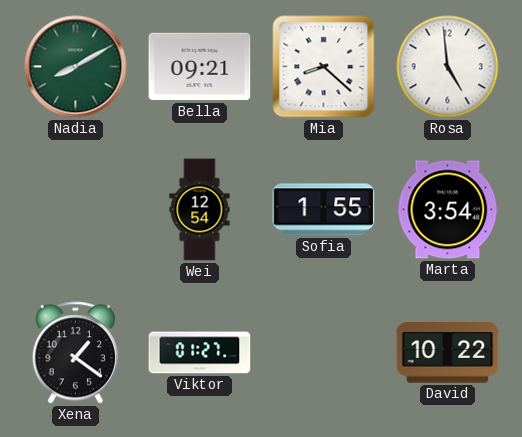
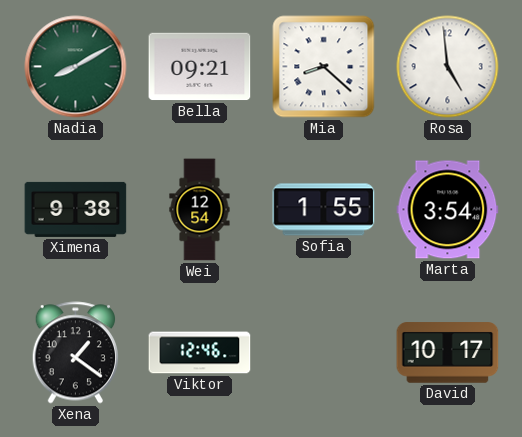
Ximena: none -> 9:38 (76, 209)
Viktor: 01:27 -> 12:46 (200, 353)
David: 10:22 -> 10:17 (448, 353)
